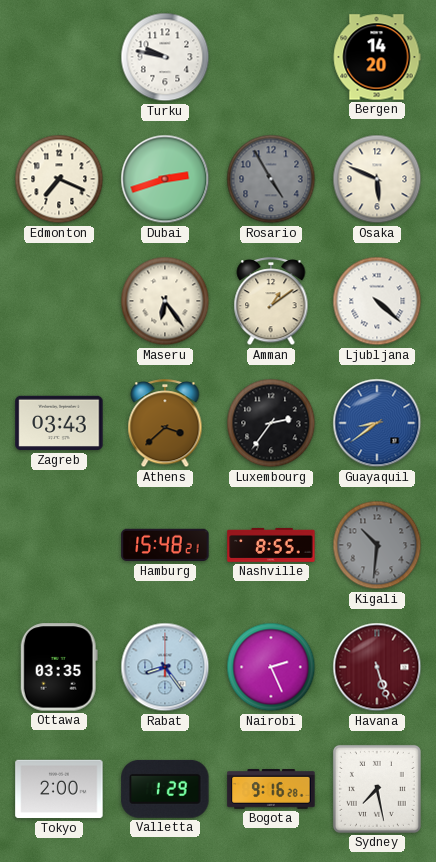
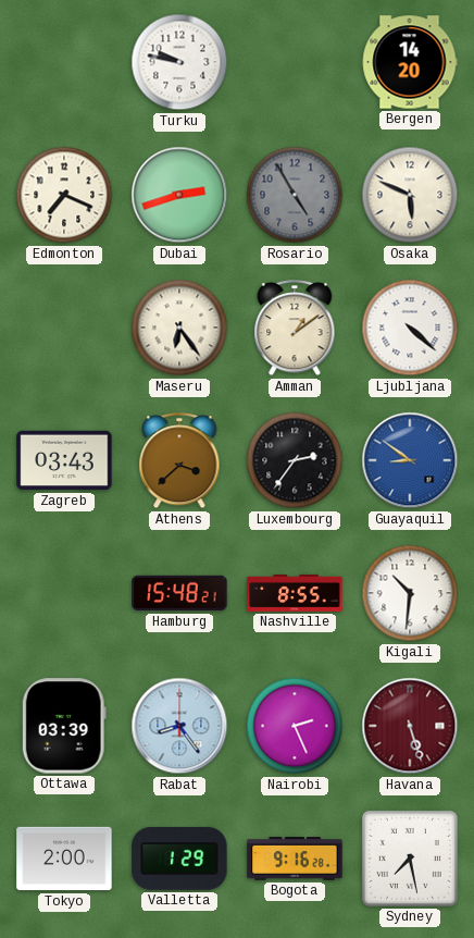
Guayaquil: 8:39 -> 8:51 (410, 460)
Kigali dial: grey -> white (410, 593)
Ottawa: 03:35 -> 03:39 (64, 726)
